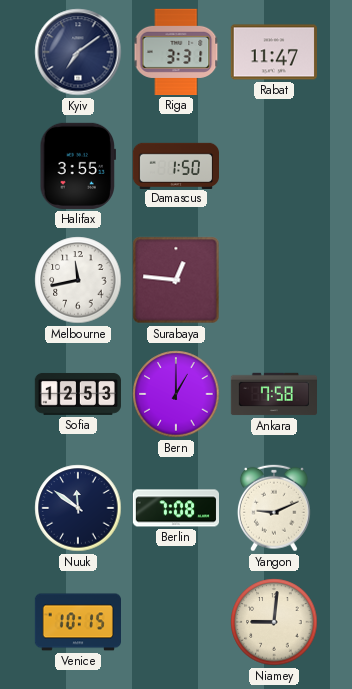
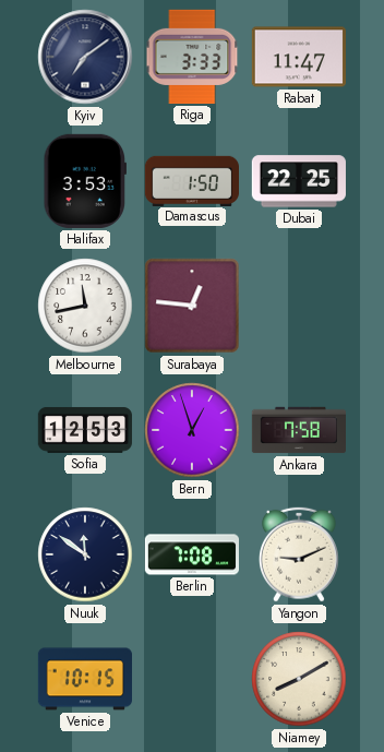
Riga: 3:31 -> 3:33 (192, 57)
Halifax: 3:55 -> 3:53 (84, 181)
Dubai: none -> 22:25 (299, 181)
Bern: 1:00 -> 12:57 (192, 430)
Niamey: 9:01 -> 8:10 (299, 679)
